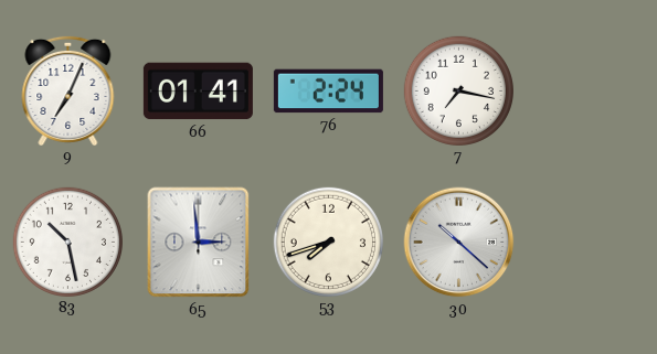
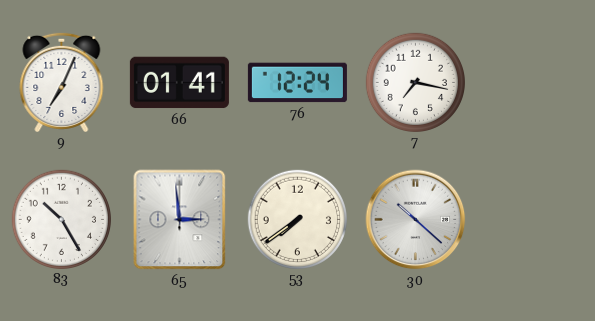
76: 2:24 -> 12:24 (297, 83)
83: 10:28 -> 10:25 (61, 219)
53: 7:42 -> 7:39 (297, 219)
